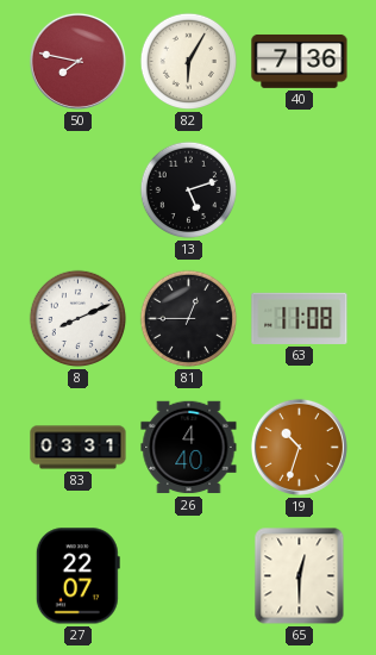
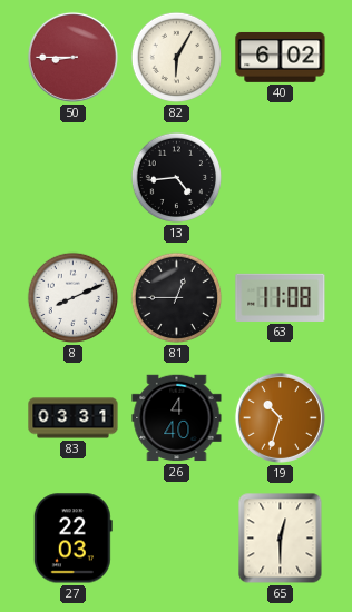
50: 7:47 -> 8:45 (72, 57)
40: 7:36 -> 6:02 (281, 57)
13: 5:12 -> 4:44 (177, 178)
27: 22:07 -> 22:03 (72, 539)
